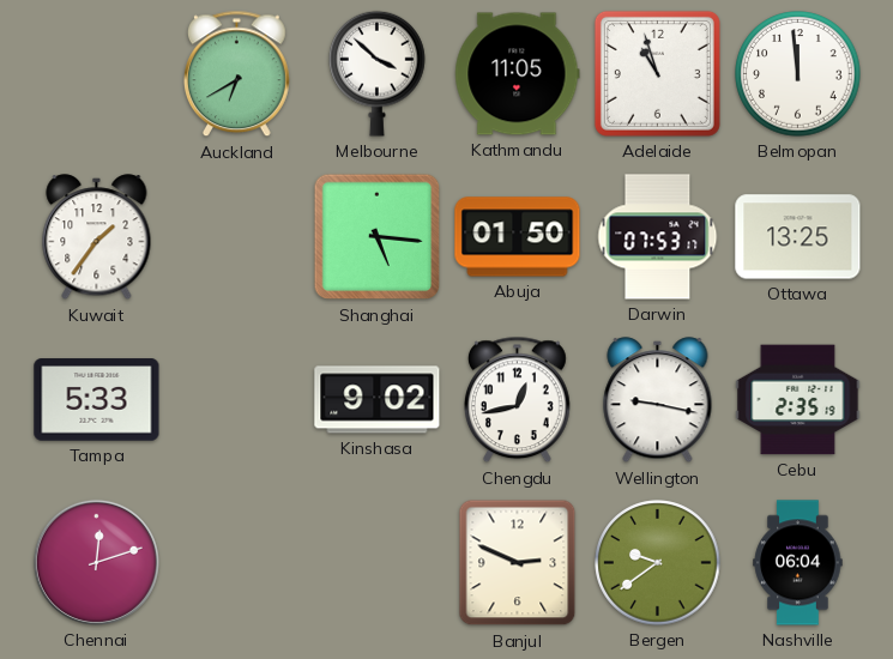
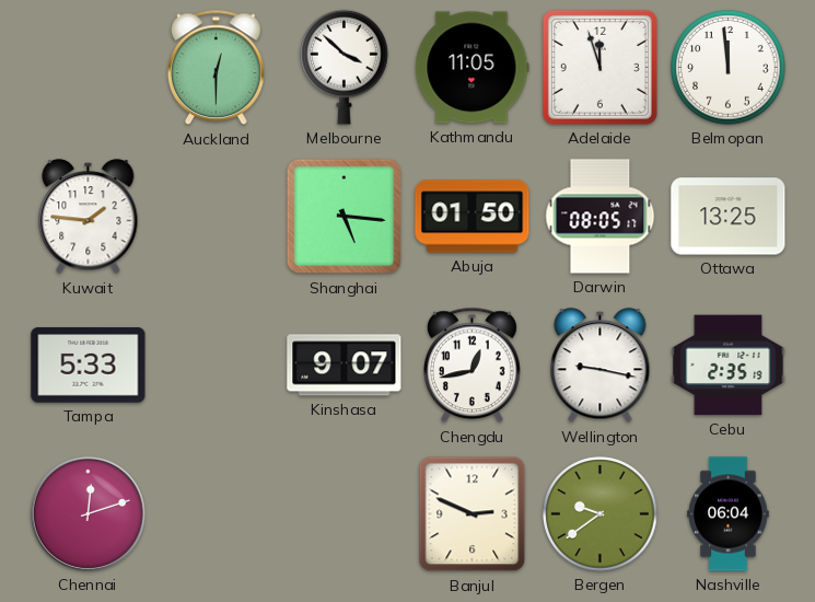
Auckland: 6:40 -> 12:30 (216, 68)
Adelaide: 10:57 -> 11:57 (599, 67)
Kuwait: 1:36 -> 1:46 (89, 217)
Darwin: 07:53 -> 08:05 (601, 217)
Kinshasa: 9:02 -> 9:07 (345, 366)
